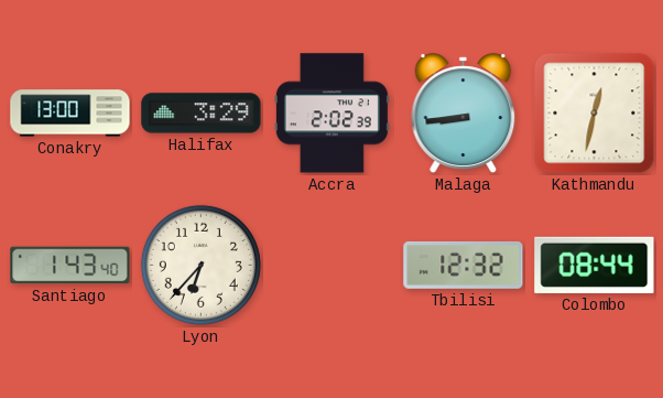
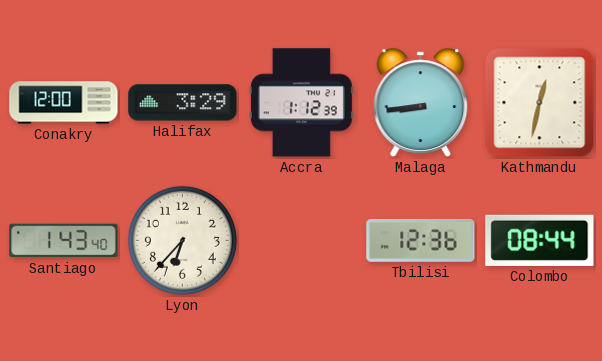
Conakry: 13:00 -> 12:00 (64, 103)
Accra: 2:02 -> 1:12 (301, 103)
Tbilisi: 12:32 -> 12:36 (421, 240)
